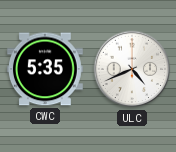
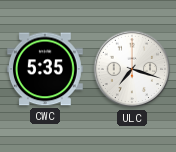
ULC: 4:41 -> 7:18 (132, 69)
